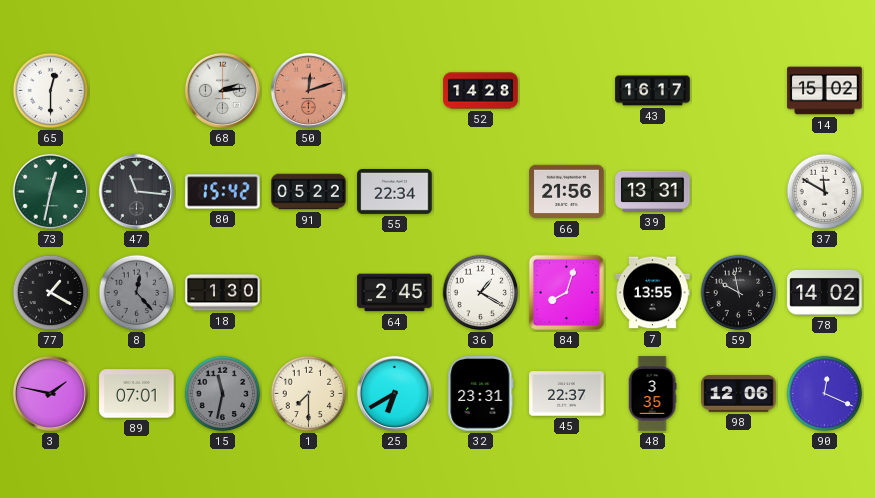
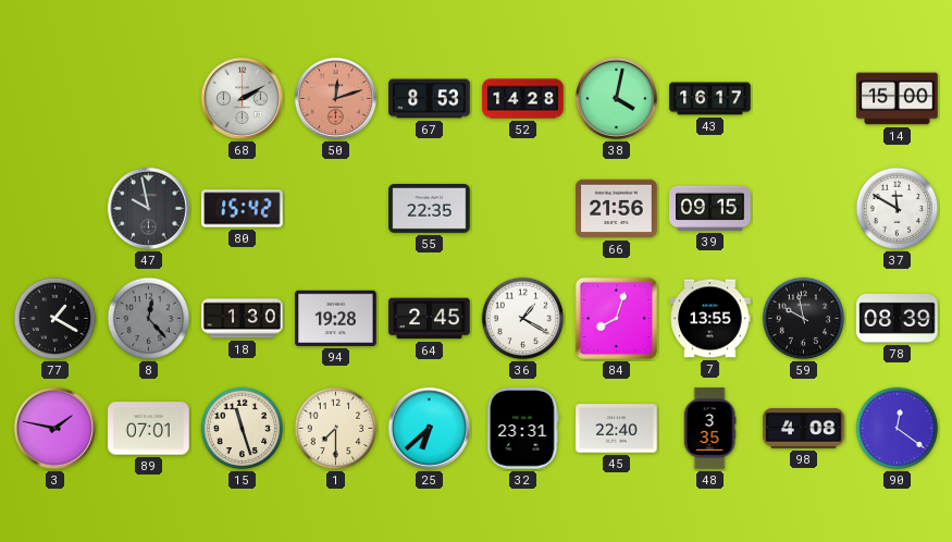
65: 12:30 -> none (51, 91)
68: 2:14 -> 2:10 (242, 98)
67: none -> 8:53 (430, 99)
38: none -> 4:02 (616, 98)
14: 15:02 -> 15:00 (898, 99)
73: 12:32 -> none (50, 191)
47: 11:16 -> 9:58 (148, 208)
91: 05:22 -> none (309, 192)
55: 22:34 -> 22:35 (430, 208)
39: 13:31 -> 09:15 (710, 208)
94: none -> 19:28 (336, 318)
78: 14:02 -> 08:39 (898, 318)
15: 11:32 -> 11:27 (243, 429)
15 dial: grey -> cream (243, 429)
25: 6:40 -> 6:38 (429, 428)
45: 22:37 -> 22:40 (617, 429)
98: 12:06 -> 4:08 (804, 428)
90: 12:19 -> 12:21 (898, 429)
